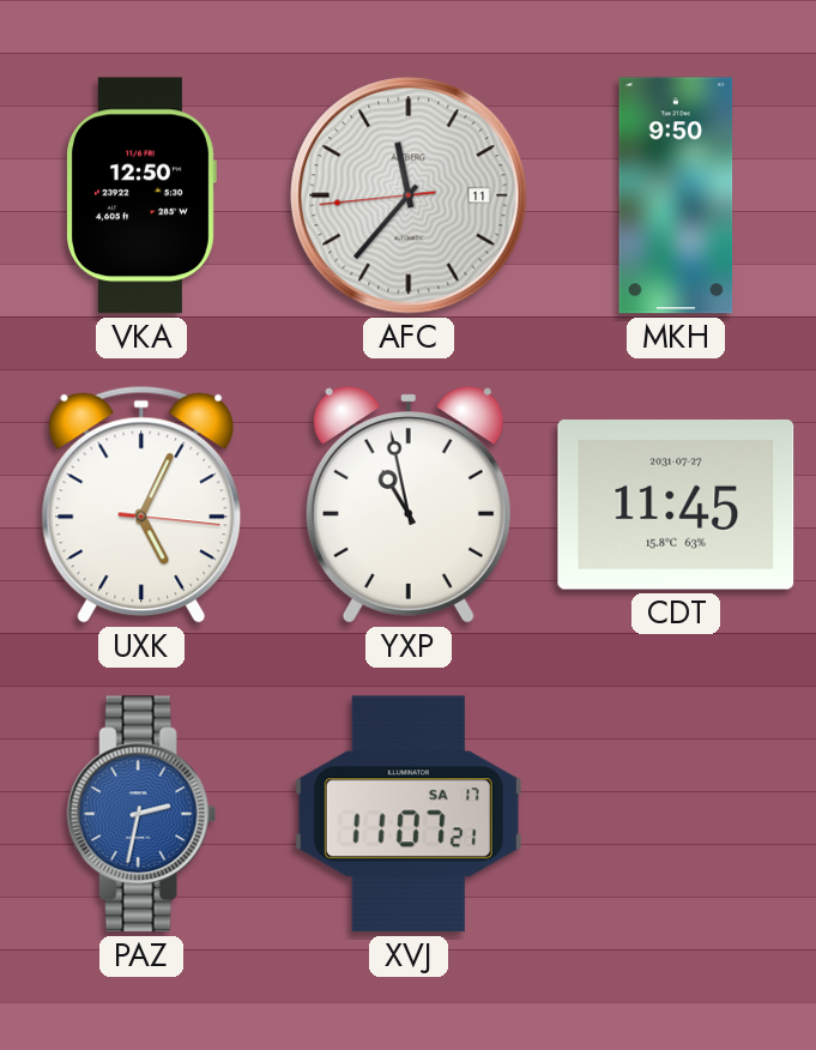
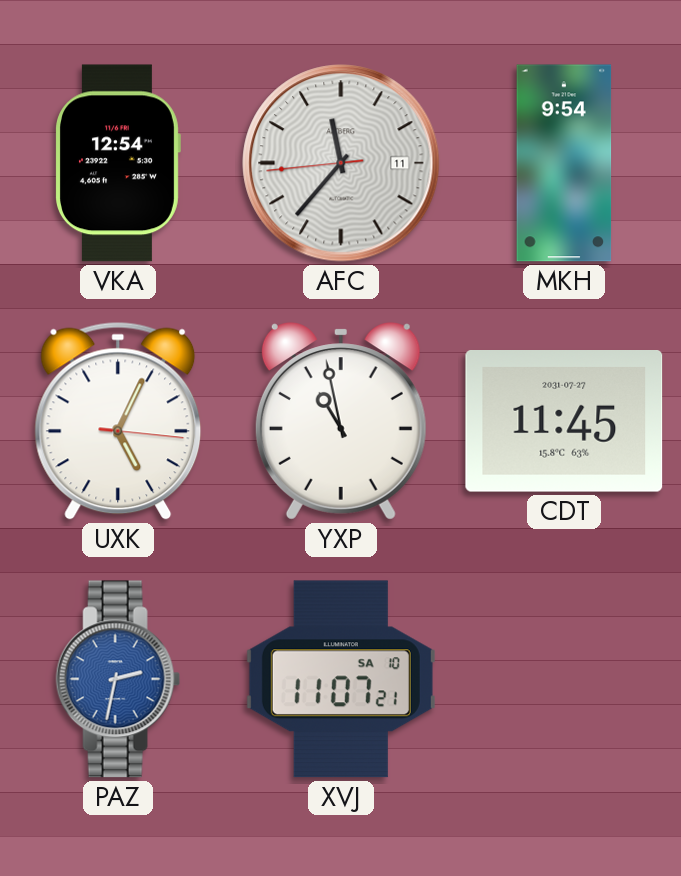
VKA: 12:50 -> 12:54 (118, 163)
MKH: 9:50 -> 9:54 (564, 163)
XVJ date: SA 17 -> SA 10 (341, 679)
